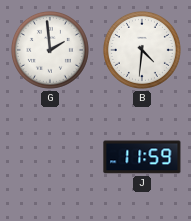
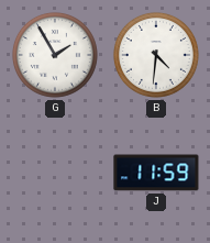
G: 1:59 -> 1:55 (55, 55)
